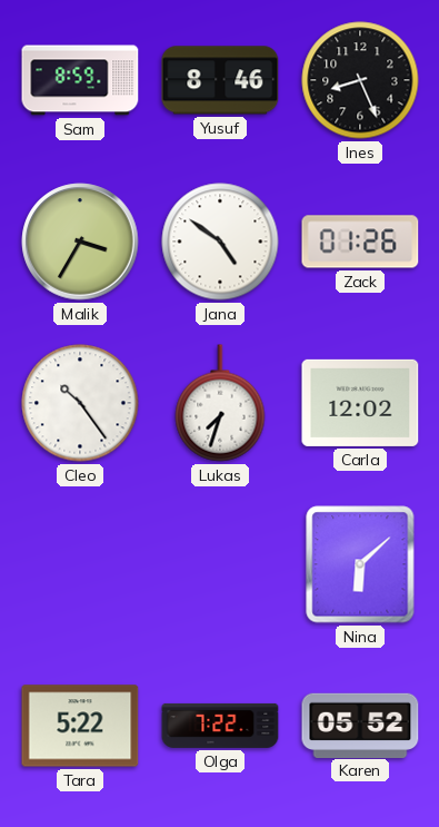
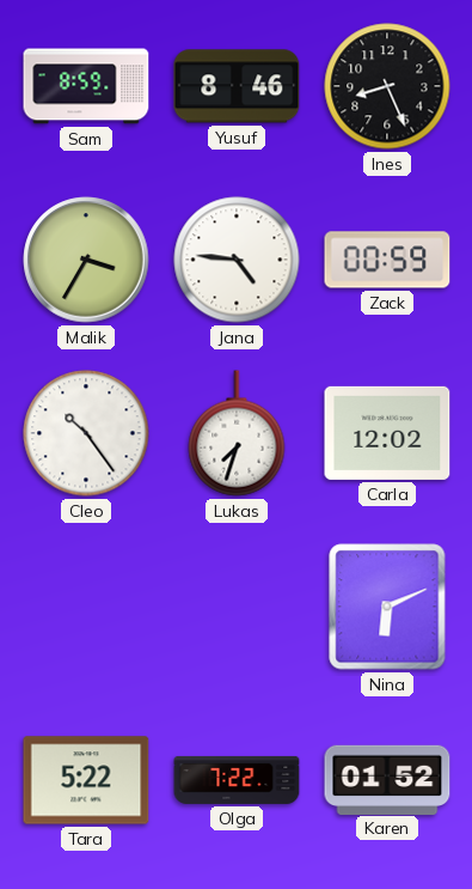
Jana: 4:51 -> 4:46 (237, 260)
Zack: 01:26 -> 00:59 (387, 260)
Nina: 6:08 -> 6:11 (387, 607)
Karen: 05:52 -> 01:52 (387, 779)
